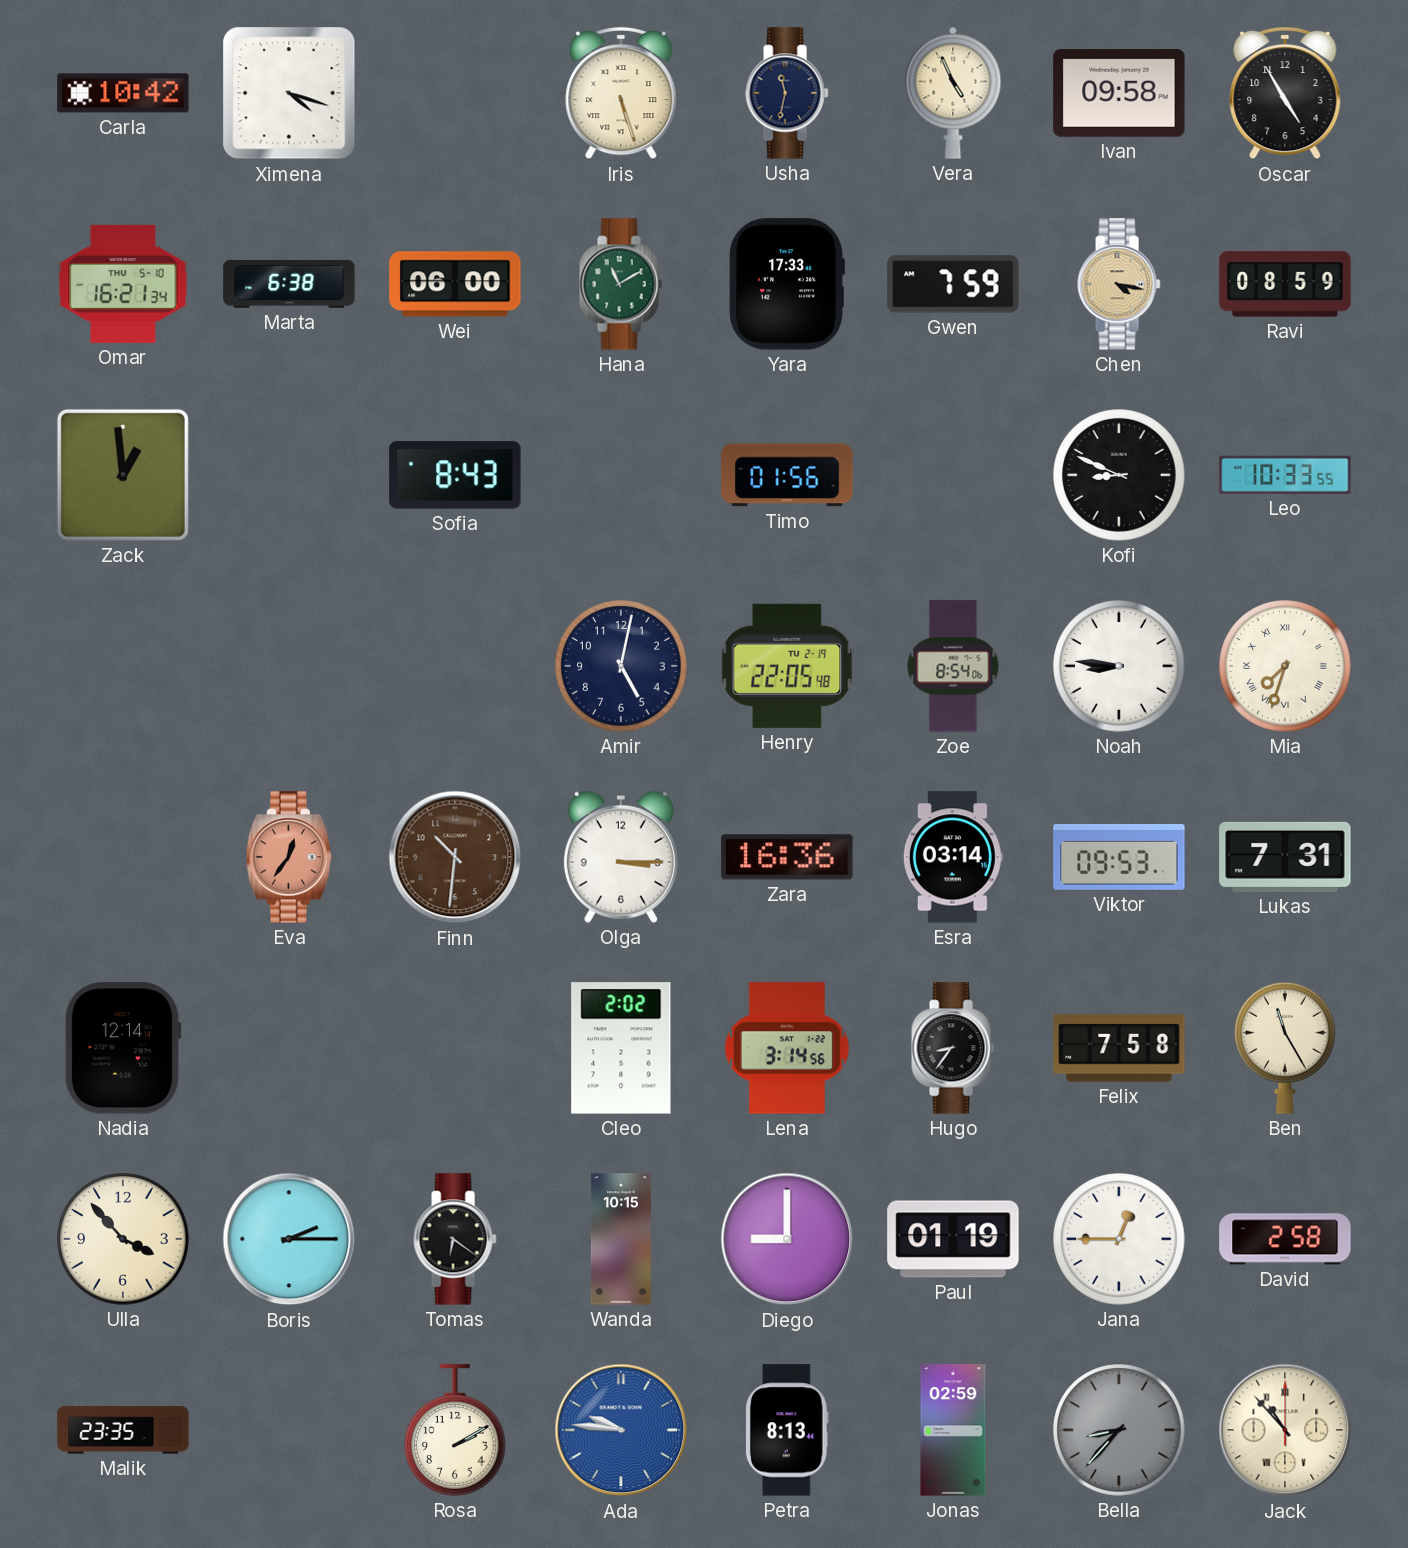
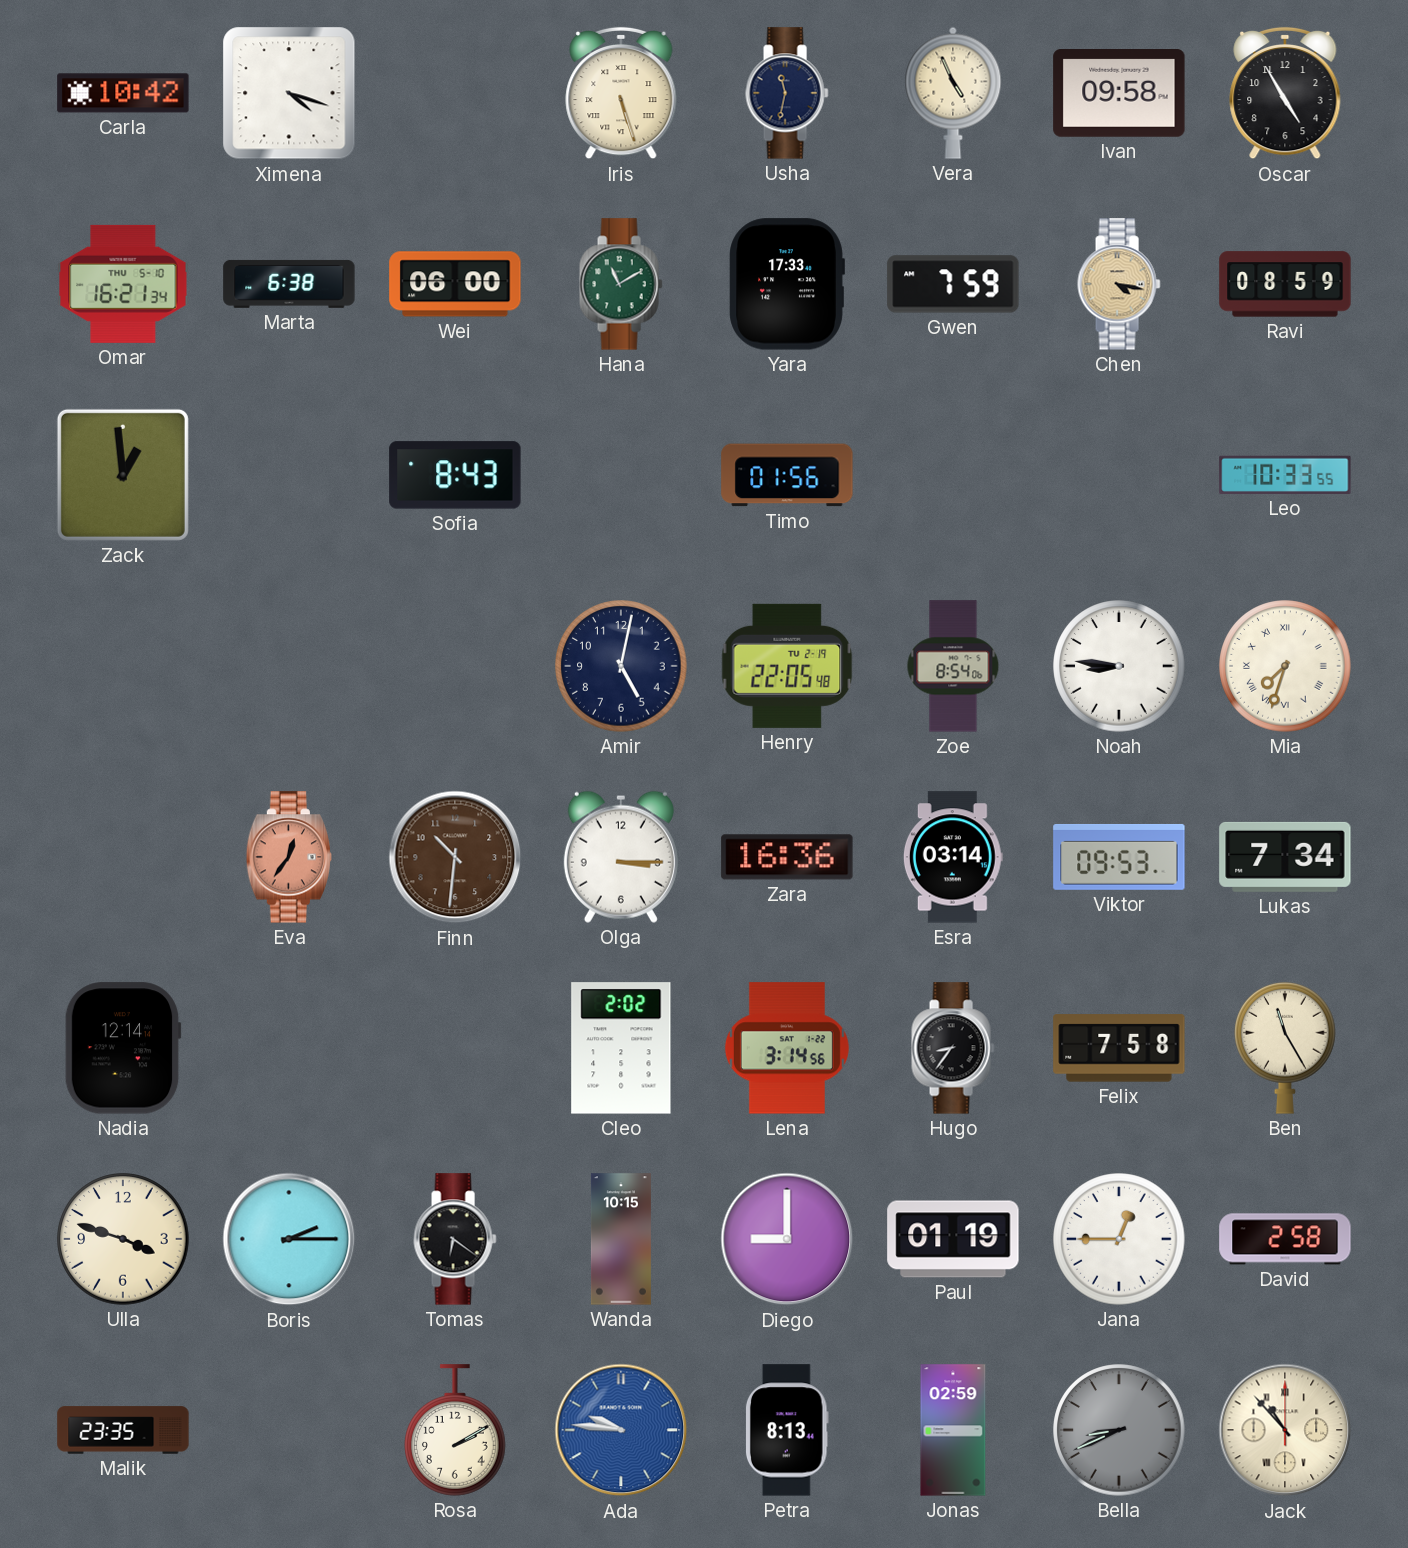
Kofi: 8:49 -> none (1119, 475)
Lukas: 7:31 -> 7:34 (1285, 857)
Ulla: 3:53 -> 3:48 (123, 1239)
Bella: 8:37 -> 8:41 (1119, 1430)
